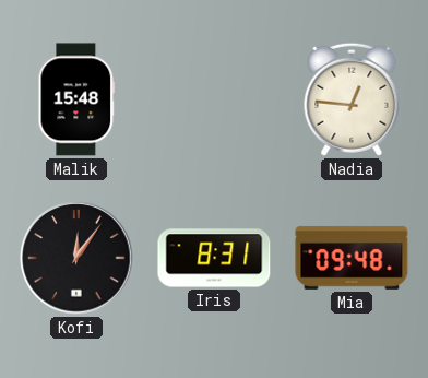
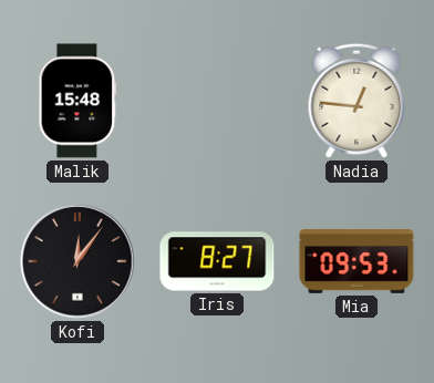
Iris: 8:31 -> 8:27 (217, 261)
Mia: 09:48 -> 09:53 (356, 261)
